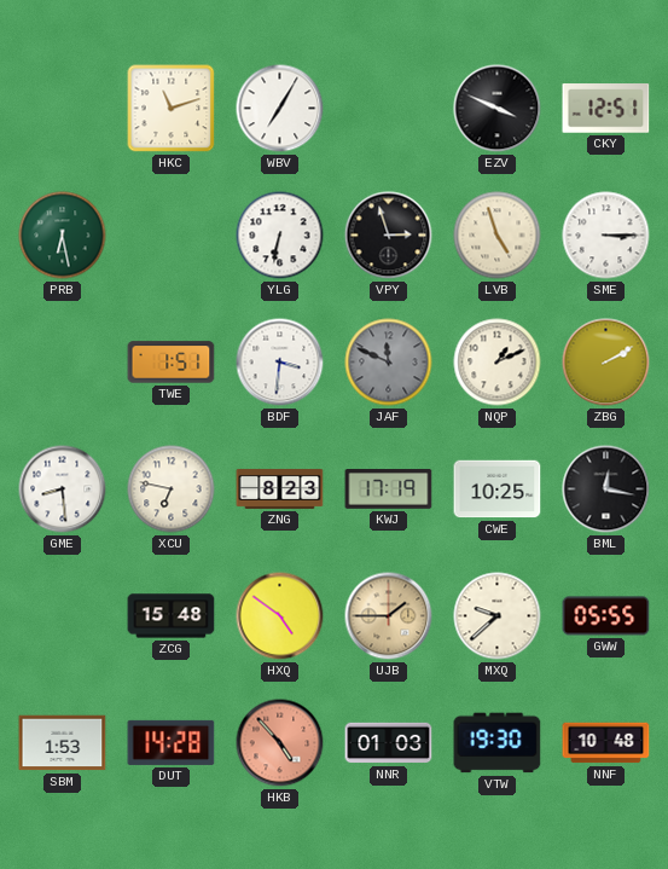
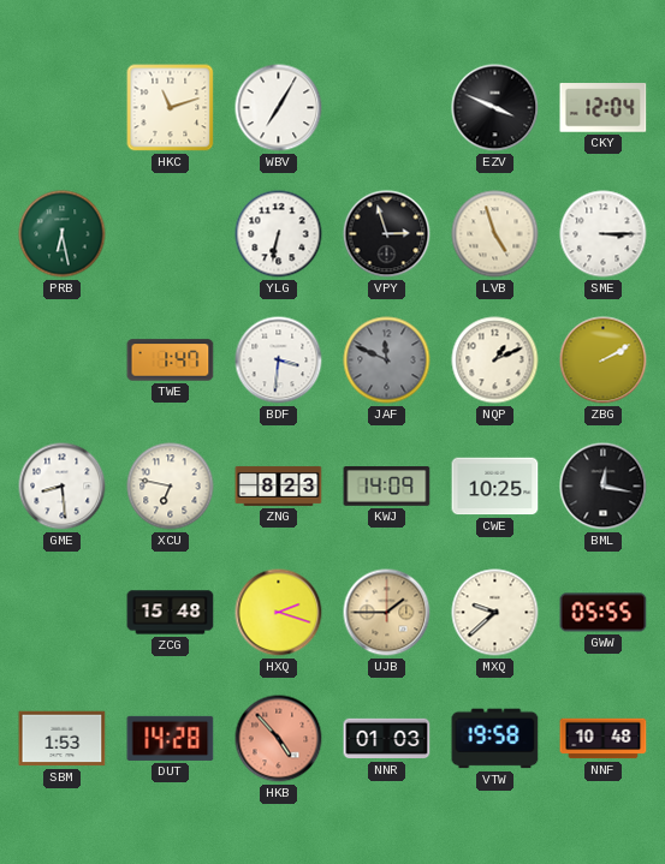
CKY: 12:51 -> 12:04 (604, 108)
TWE: 1:51 -> 1:47 (171, 361)
KWJ: 17:19 -> 14:09 (387, 487)
HXQ: 4:51 -> 2:18 (279, 613)
VTW: 19:30 -> 19:58 (495, 739)
